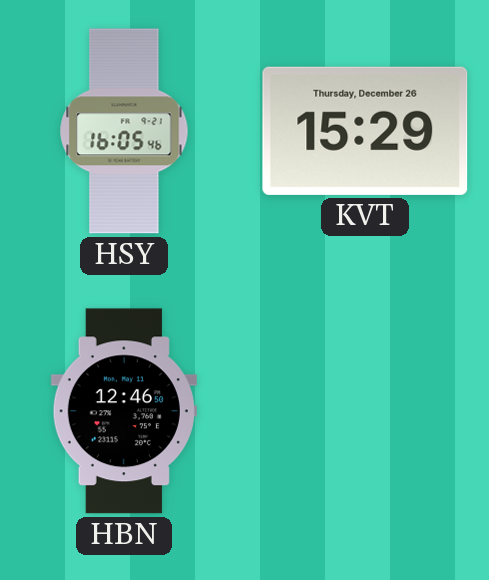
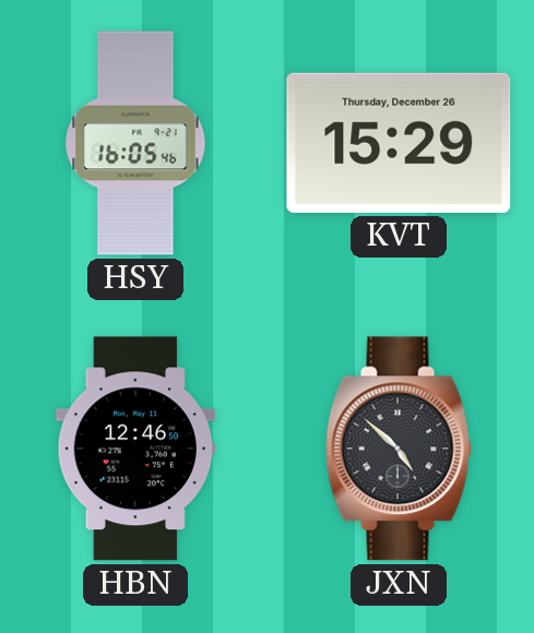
JXN: none -> 4:52 (399, 449)
